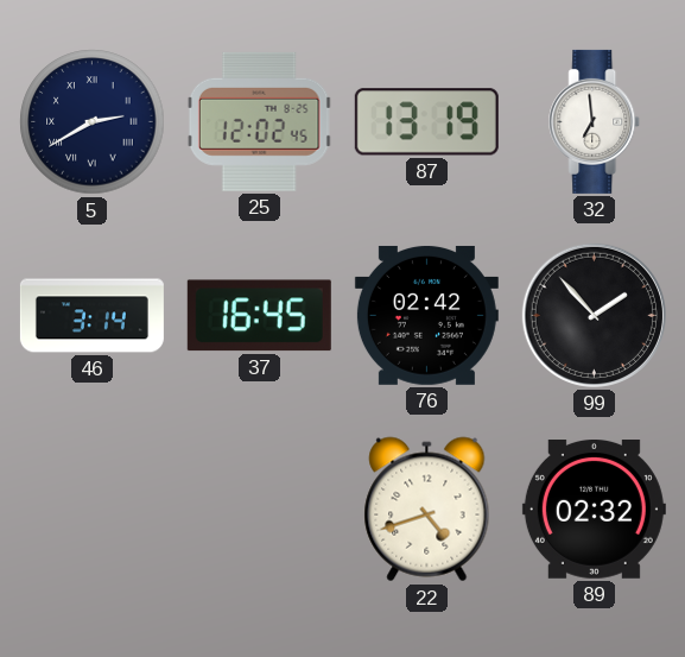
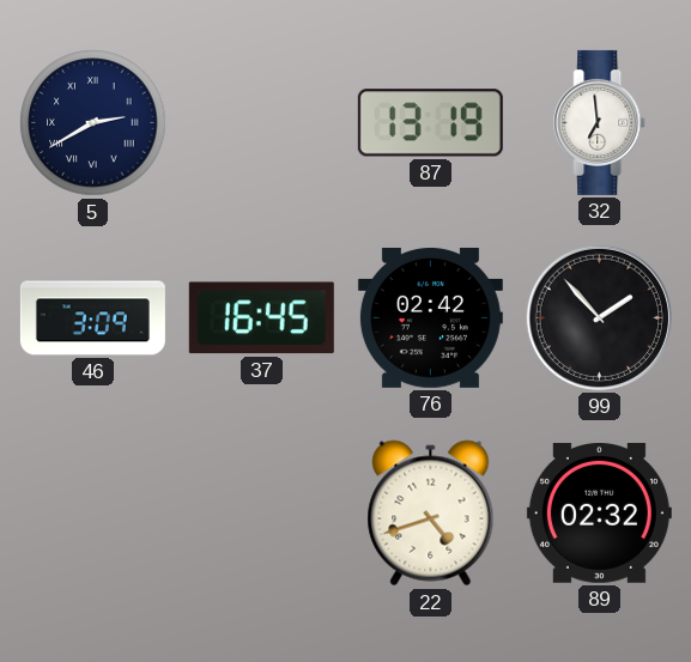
25: 12:02 -> none (259, 121)
46: 3:14 -> 3:09 (92, 318)
